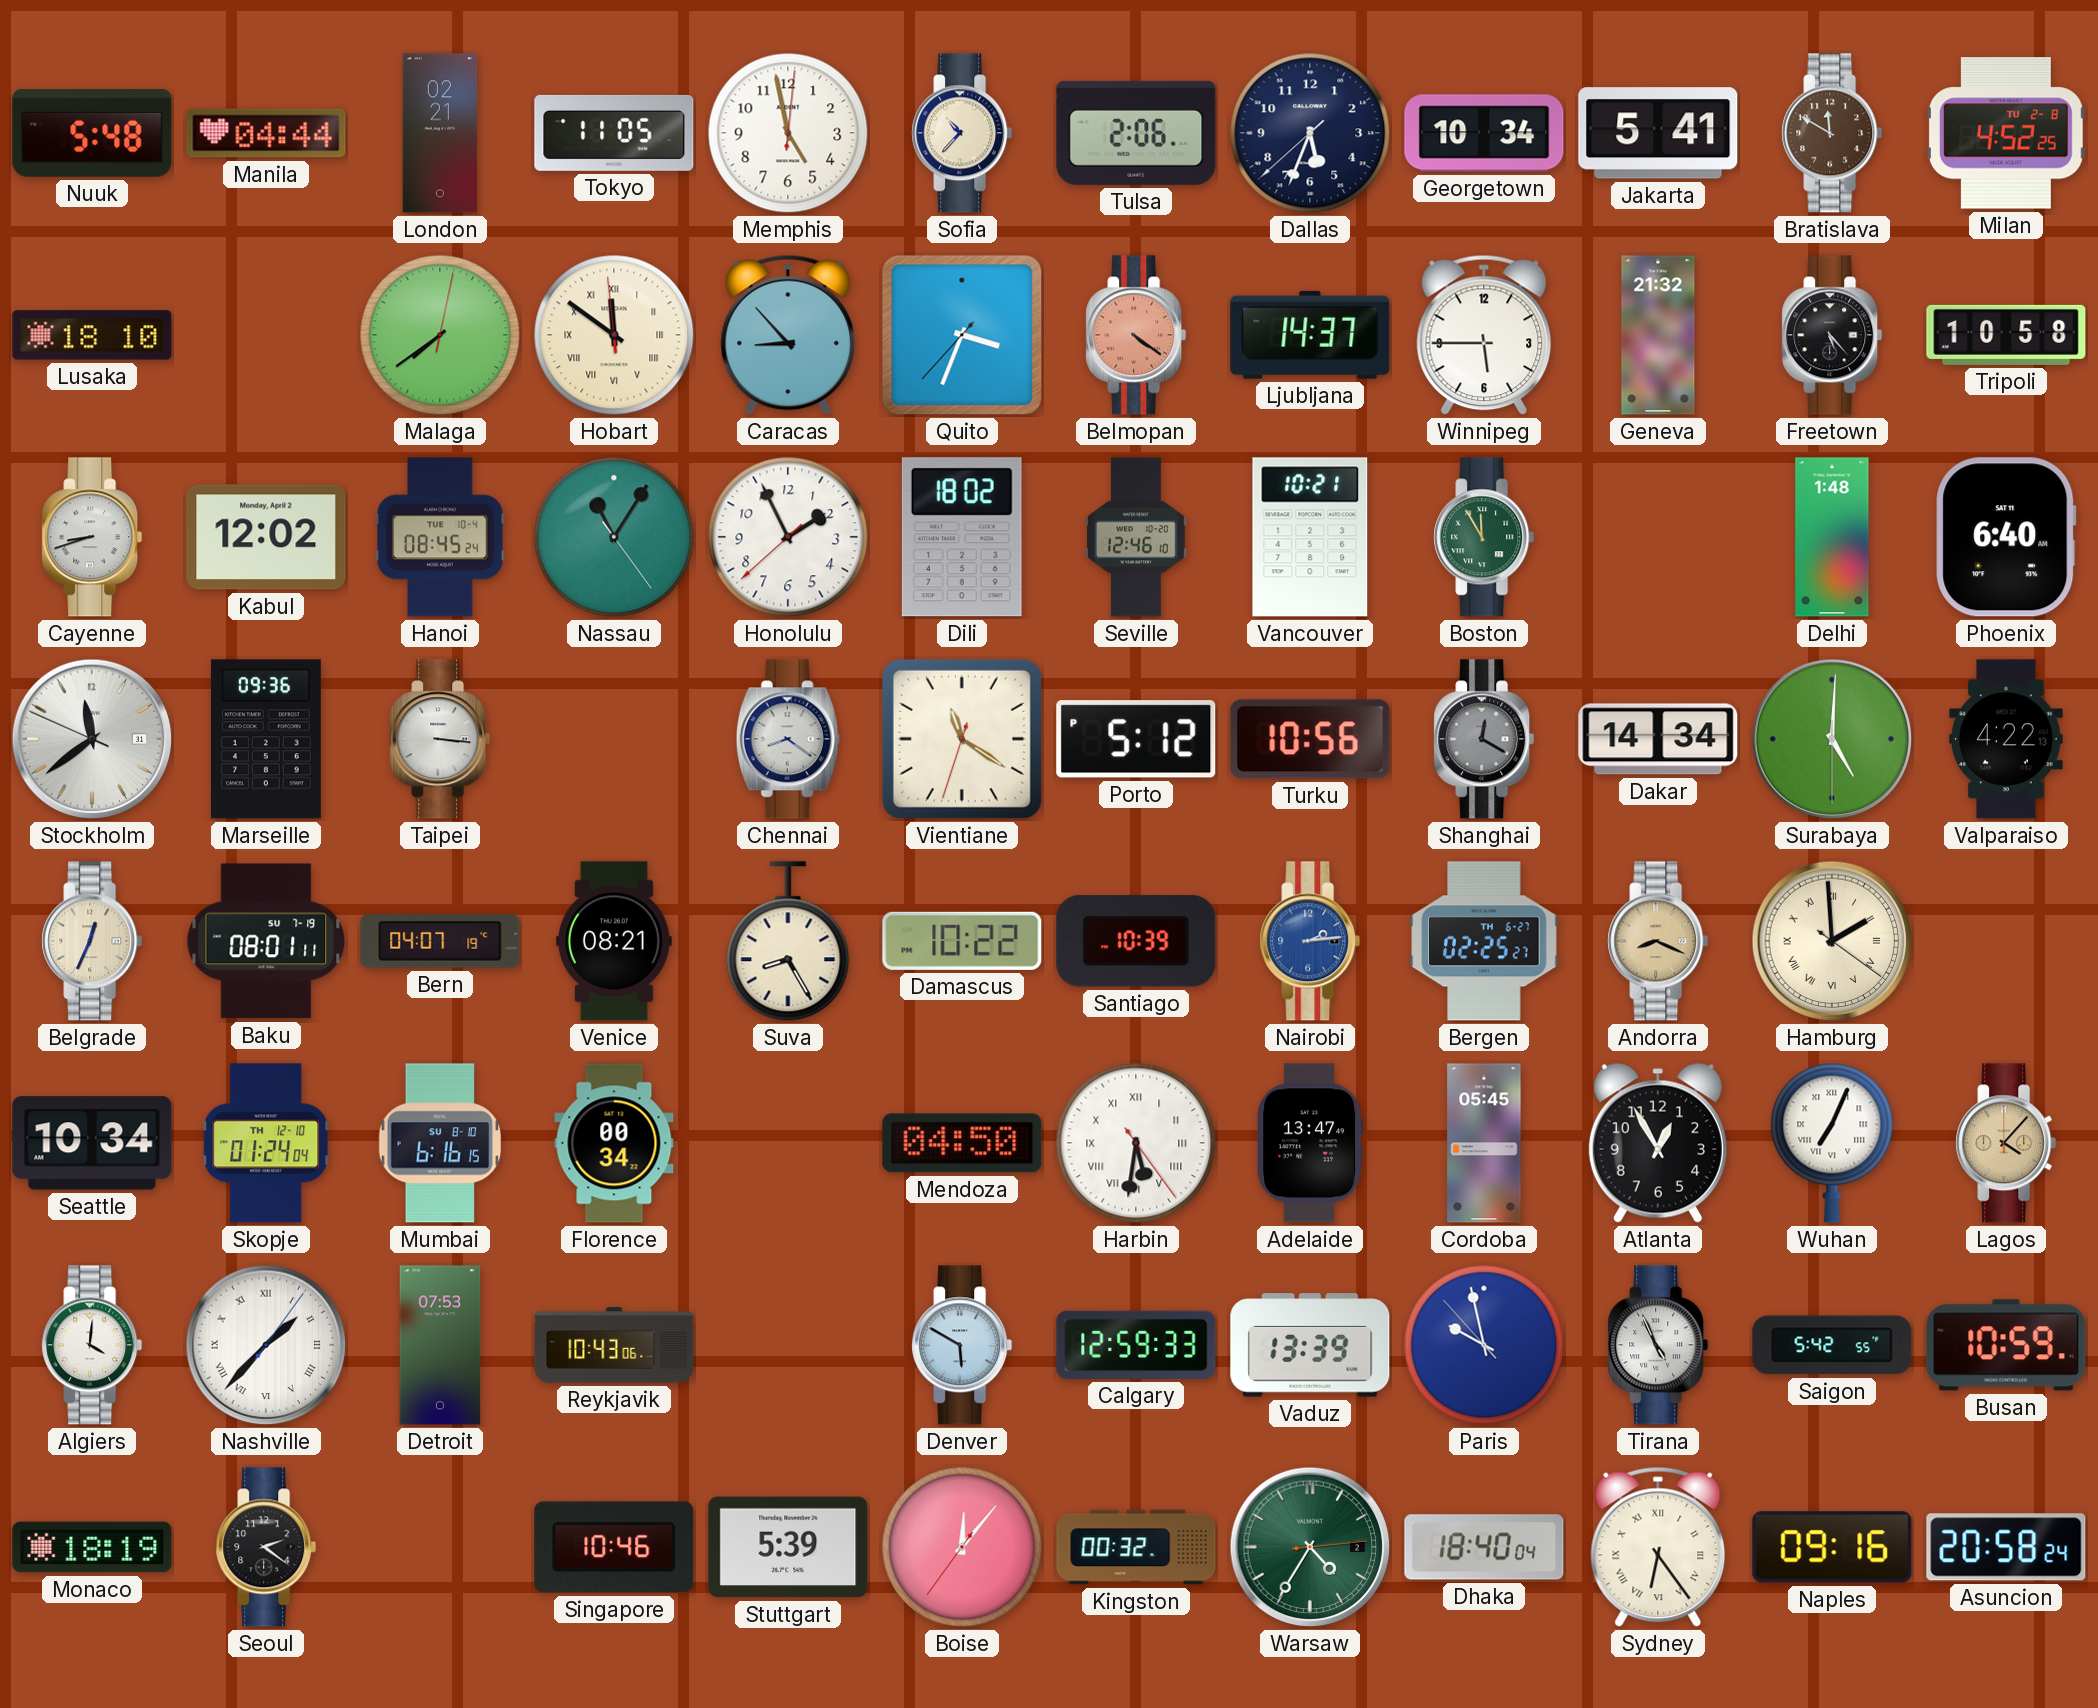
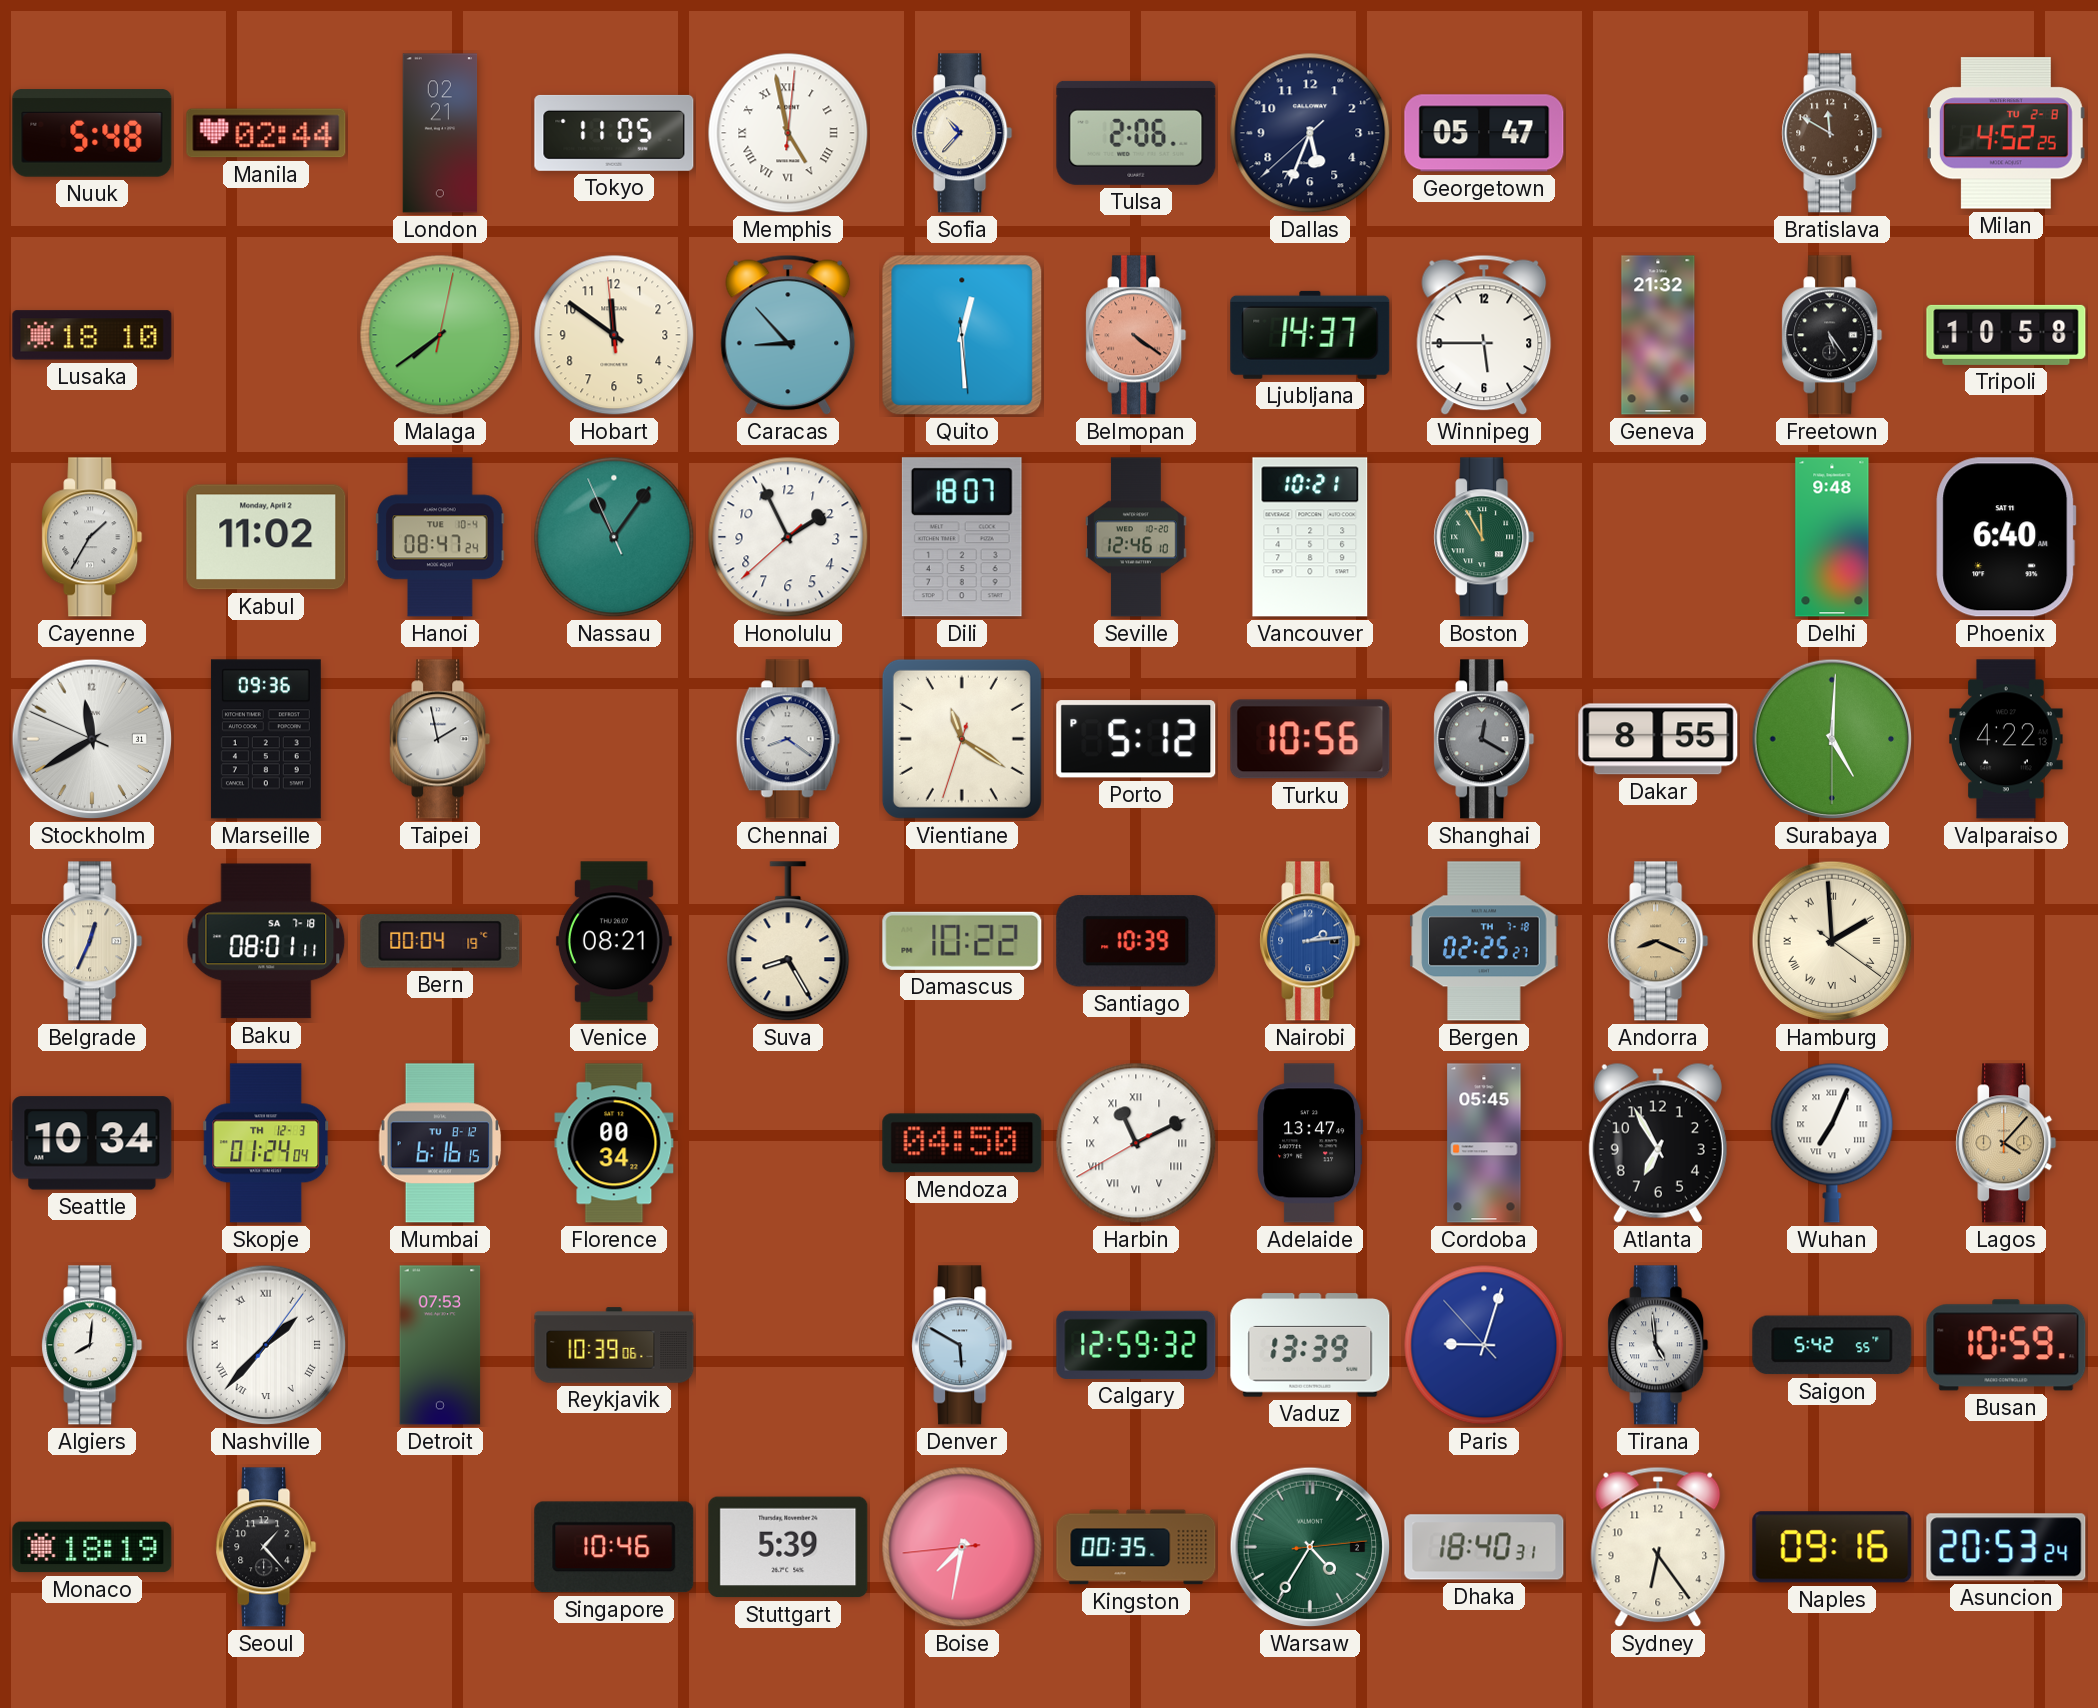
Manila: 04:44 -> 02:44 (266, 133)
Memphis numerals: Arabic -> Roman (788, 133)
Georgetown: 10:34 -> 05:47 (1484, 133)
Jakarta: 5:41 -> none (1658, 133)
Hobart numerals: Roman -> Arabic (614, 335)
Quito: 3:33 -> 12:29 (962, 335)
Freetown: 5:23 -> 5:24 (1832, 335)
Cayenne: 8:42 -> 1:35 (92, 537)
Kabul: 12:02 -> 11:02 (266, 537)
Hanoi: 08:45 -> 08:47 (440, 537)
Nassau: 11:05:24 -> 11:05:56 (614, 537)
Dili: 18:02 -> 18:07 (962, 537)
Delhi: 1:48 -> 9:48 (1832, 537)
Stockholm: 11:38 -> 11:39 (92, 739)
Taipei: 3:16 -> 1:58 (440, 739)
Dakar: 14:34 -> 8:55 (1658, 739)
Baku date: SU 7-19 -> SA 7-18 (266, 941)
Bern: 04:07 -> 00:04 (440, 941)
Bergen date: TH 6-27 -> TH 7-18 (1484, 941)
Skopje date: TH 12-10 -> TH 12-3 (266, 1143)
Mumbai date: SU 8-10 -> TU 8-12 (440, 1143)
Harbin: 5:31 -> 11:10 (1136, 1143)
Atlanta: 12:55 -> 6:55 (1658, 1143)
Algiers: 4:01 -> 8:01 (92, 1345)
Reykjavik: 10:43 -> 10:39 (614, 1345)
Calgary: 12:59:33 -> 12:59:32 (1136, 1345)
Paris: 9:57 -> 9:02 (1484, 1345)
Tirana: 4:56 -> 4:59 (1658, 1345)
Seoul: 2:21 -> 1:23 (266, 1547)
Boise: 12:06 -> 7:31 (962, 1547)
Kingston: 00:32 -> 00:35 (1136, 1547)
Dhaka: 18:40:04 -> 18:40:31 (1484, 1547)
Sydney numerals: Roman -> Arabic (1658, 1547)
Asuncion: 20:58 -> 20:53 (2006, 1547)
